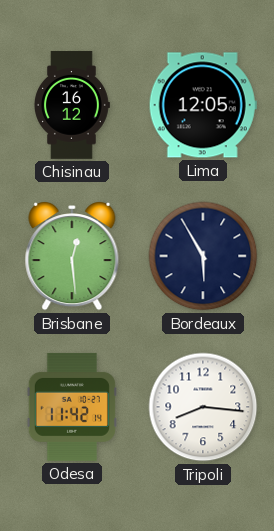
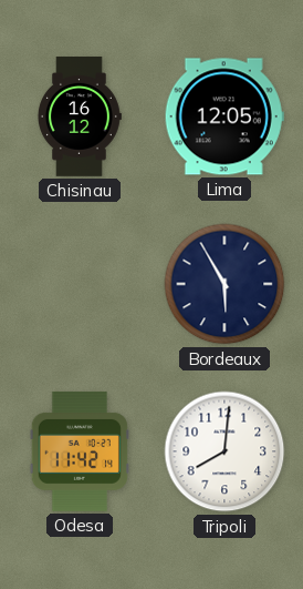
Brisbane: 12:29 -> none (72, 257)
Tripoli: 8:16 -> 8:01 (224, 451)
